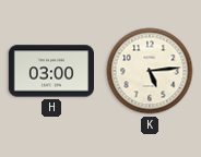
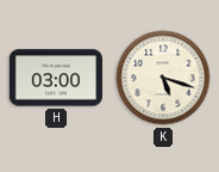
K: 5:14 -> 5:18 (163, 78)
